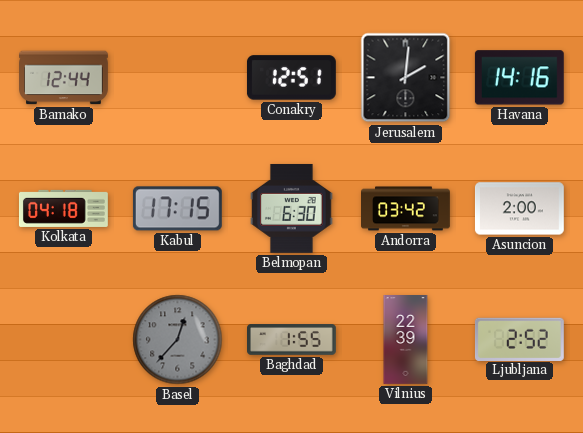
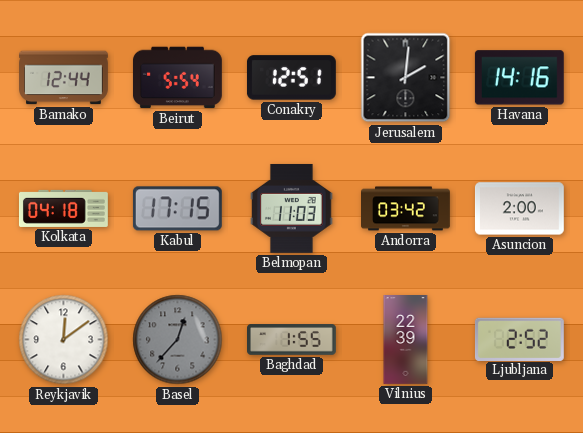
Beirut: none -> 5:54 (177, 78)
Belmopan: 6:30 -> 11:03 (292, 208)
Reykjavik: none -> 12:09 (64, 340)
